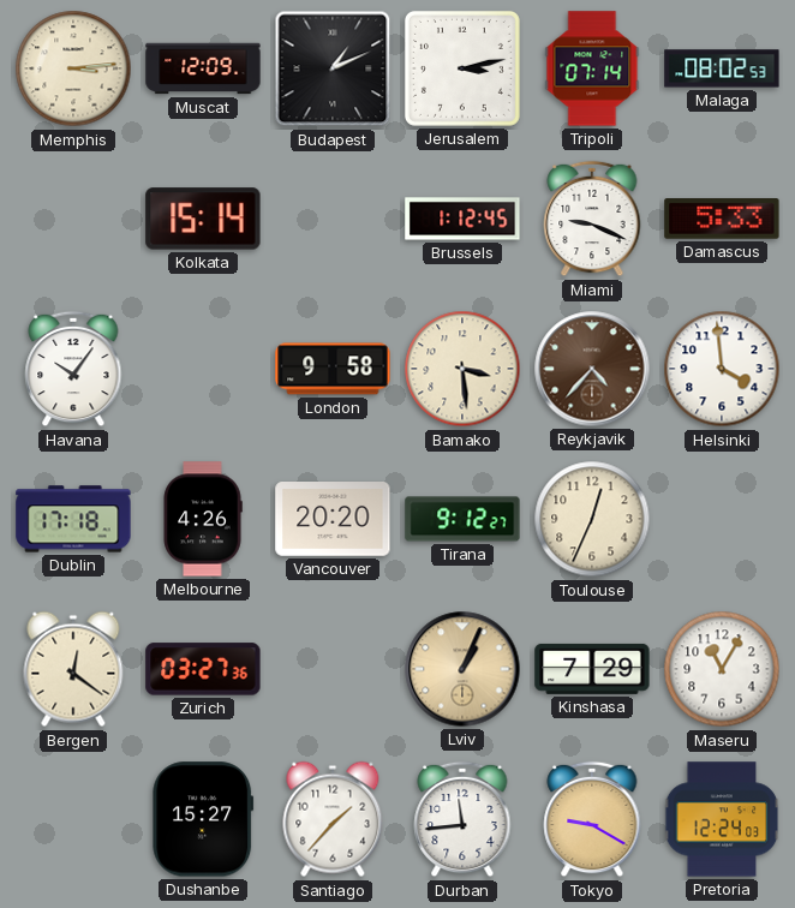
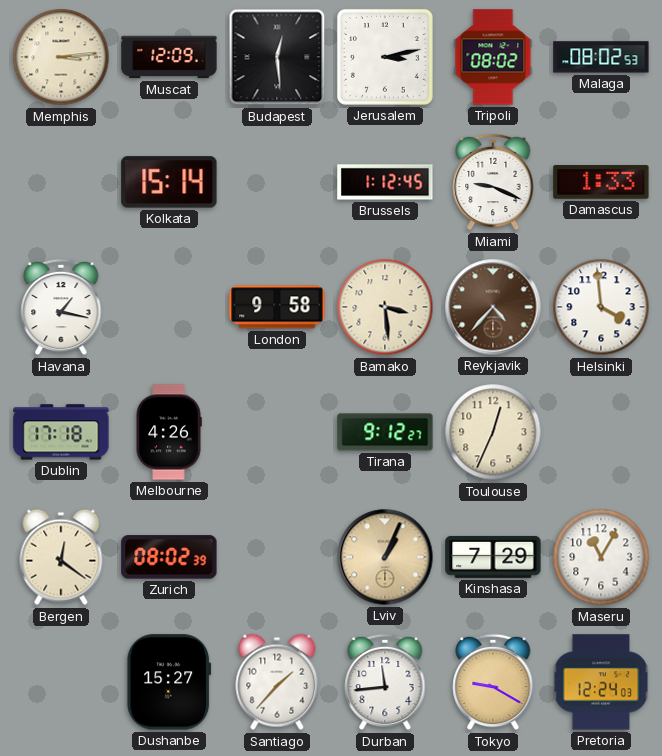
Budapest: 1:11 -> 12:29 (277, 57)
Tripoli: 07:14 -> 08:02 (493, 57)
Damascus: 5:33 -> 1:33 (601, 182)
Havana: 10:06 -> 1:17 (61, 307)
Vancouver: 20:20 -> none (333, 520)
Zurich: 03:27 -> 08:02 (169, 557)
